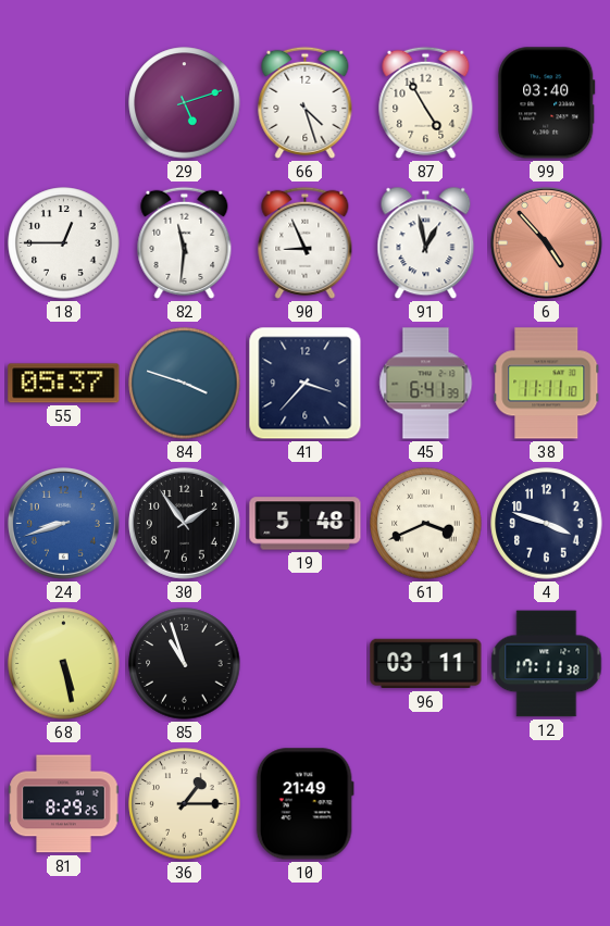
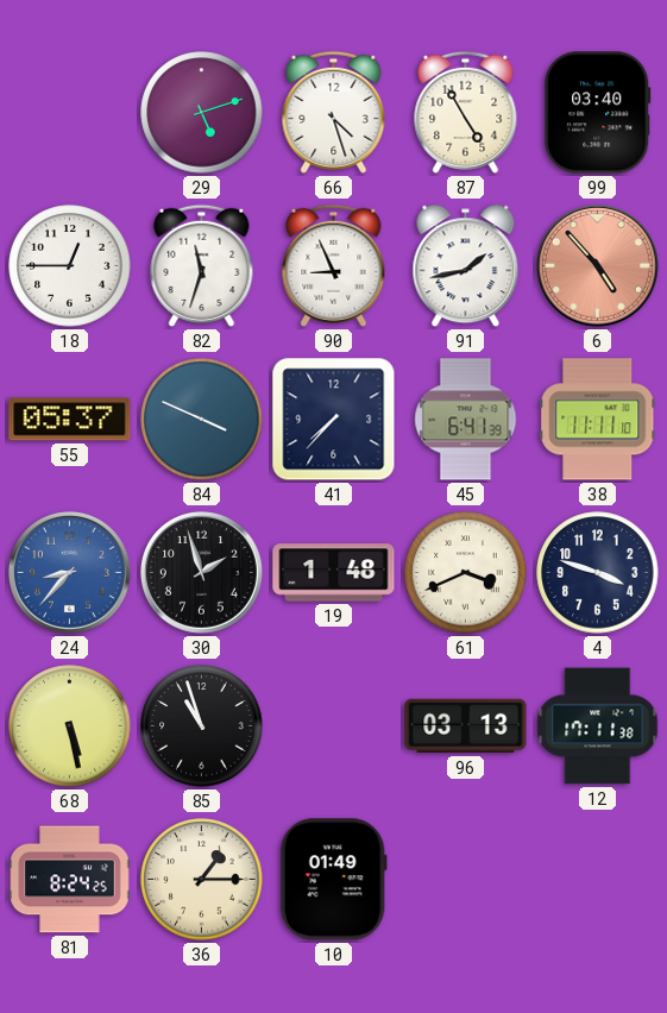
82: 11:31 -> 11:33 (202, 265)
91: 12:58 -> 1:43 (466, 266)
84: 3:48 -> 3:49 (202, 420)
41: 3:37 -> 7:37 (334, 420)
24: 8:42 -> 8:37 (69, 572)
30: 1:54 -> 1:57 (201, 572)
19: 5:48 -> 1:48 (334, 573)
96: 03:11 -> 03:13 (466, 726)
81: 8:29 -> 8:24 (70, 880)
10: 21:49 -> 01:49 (333, 880)
